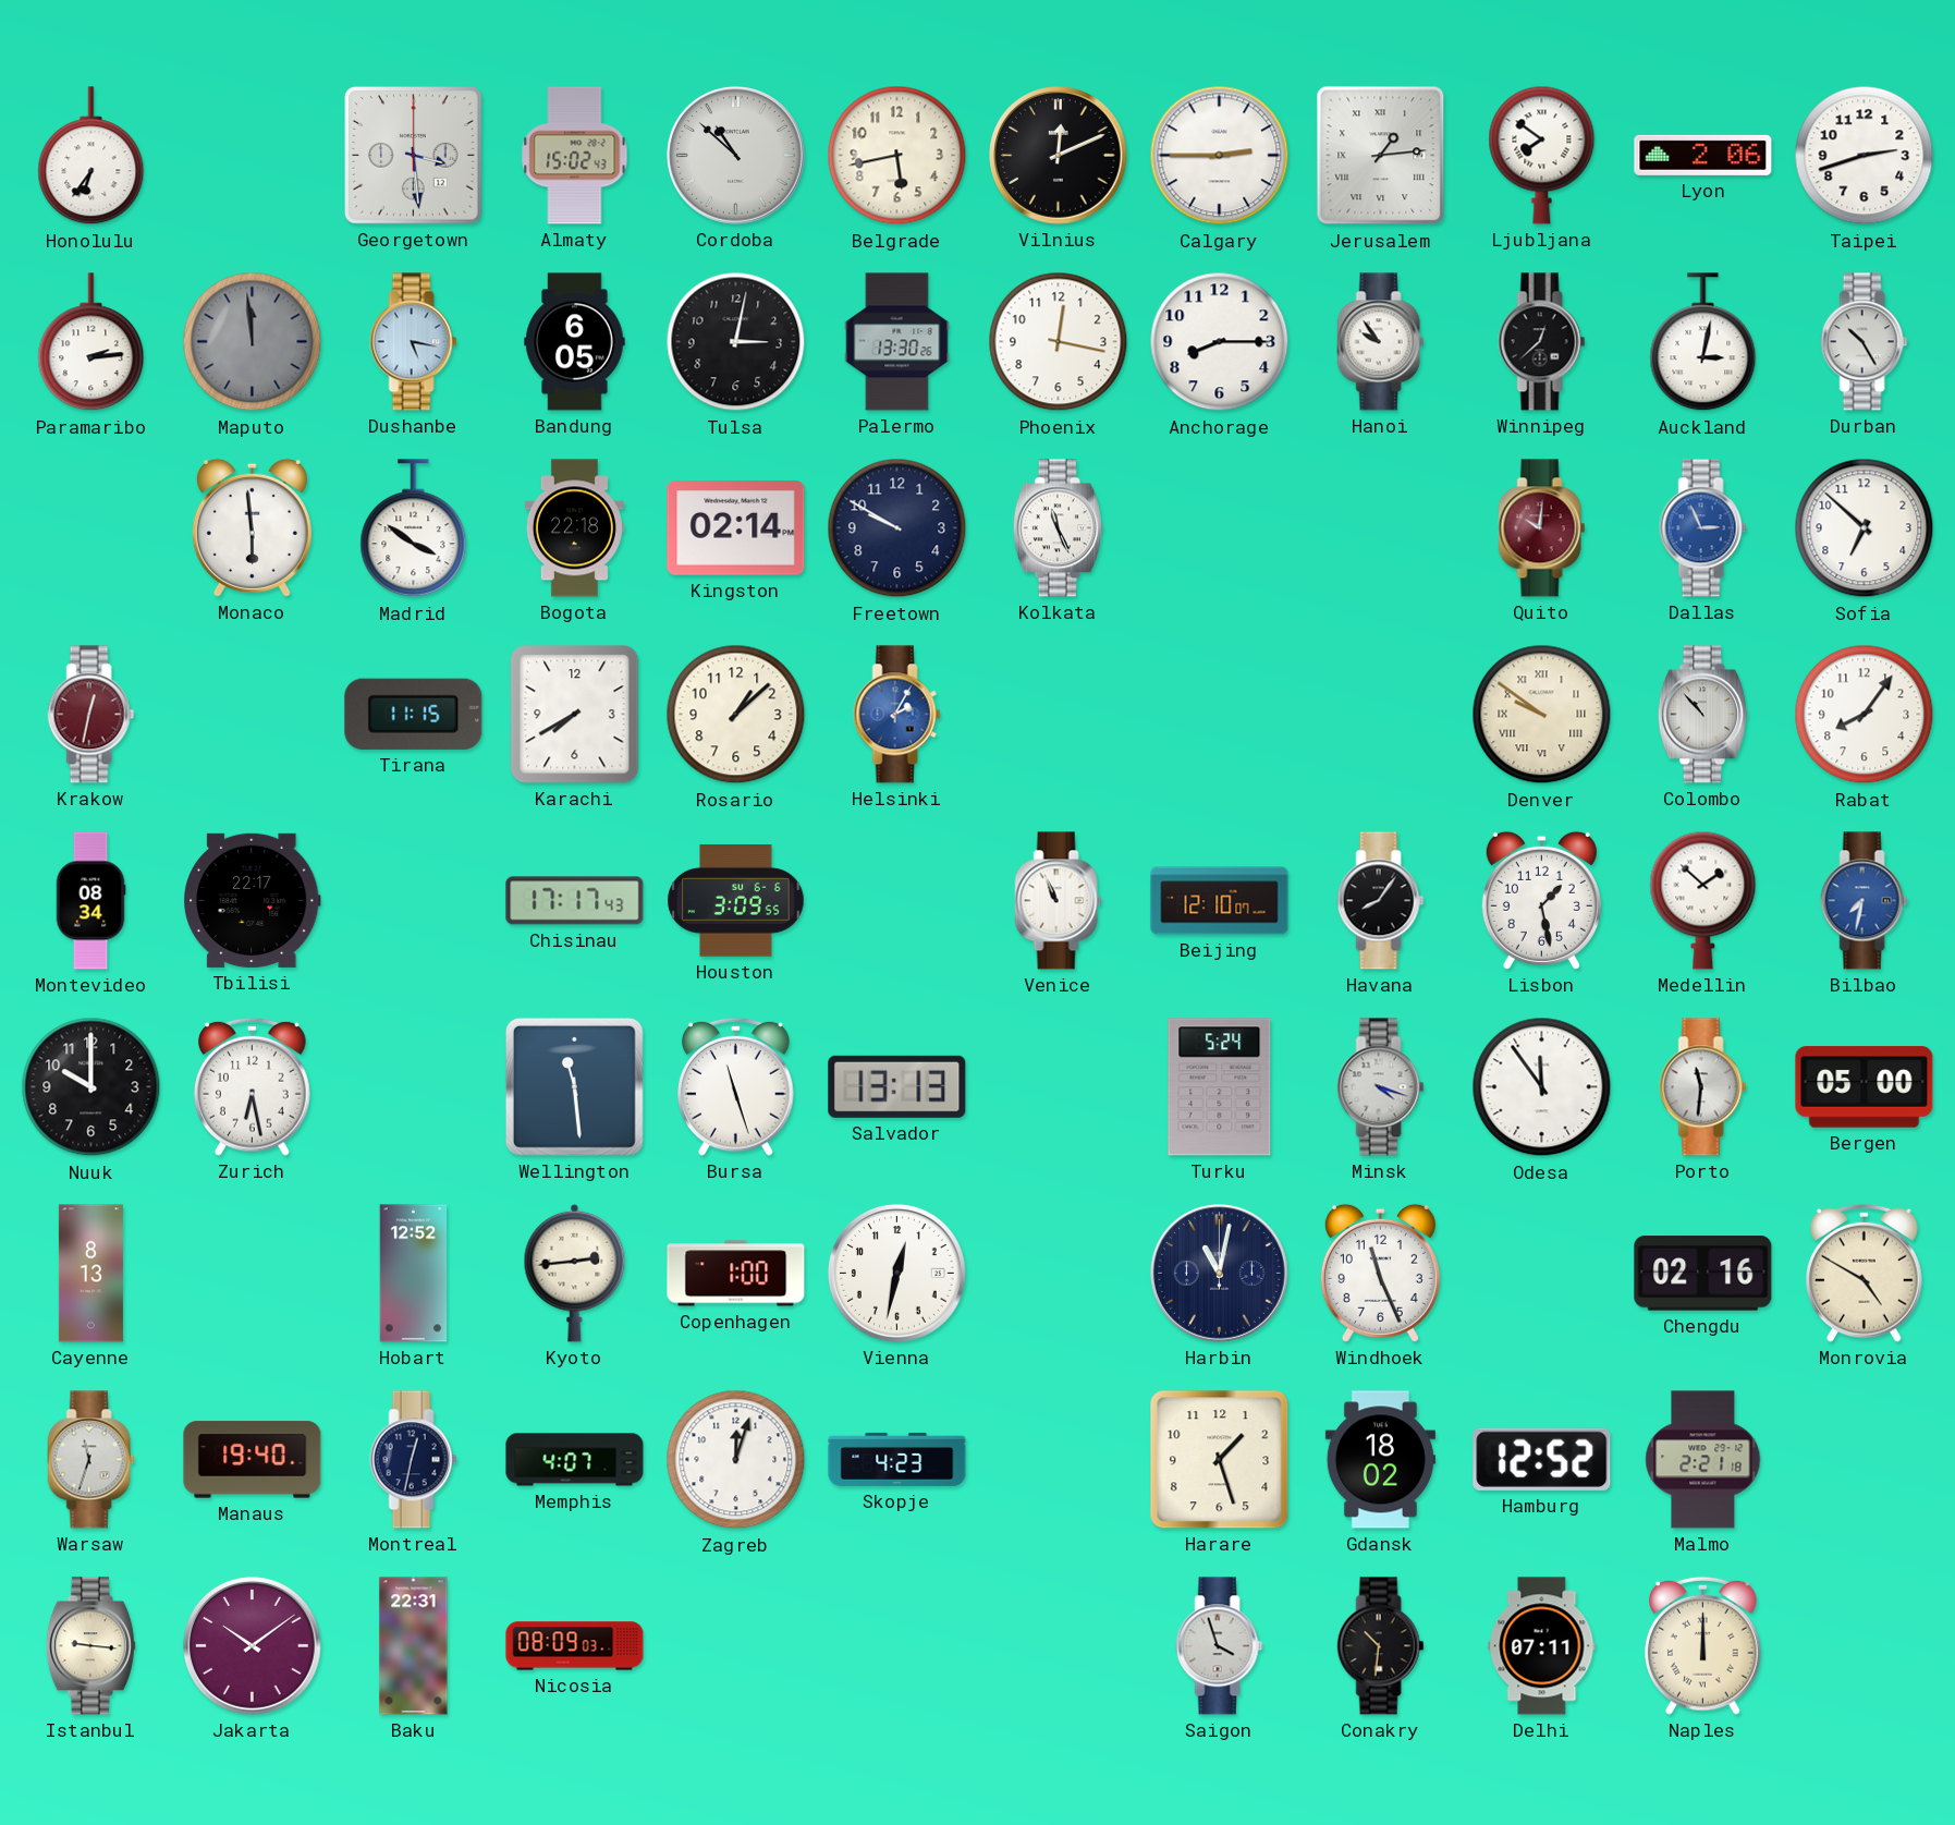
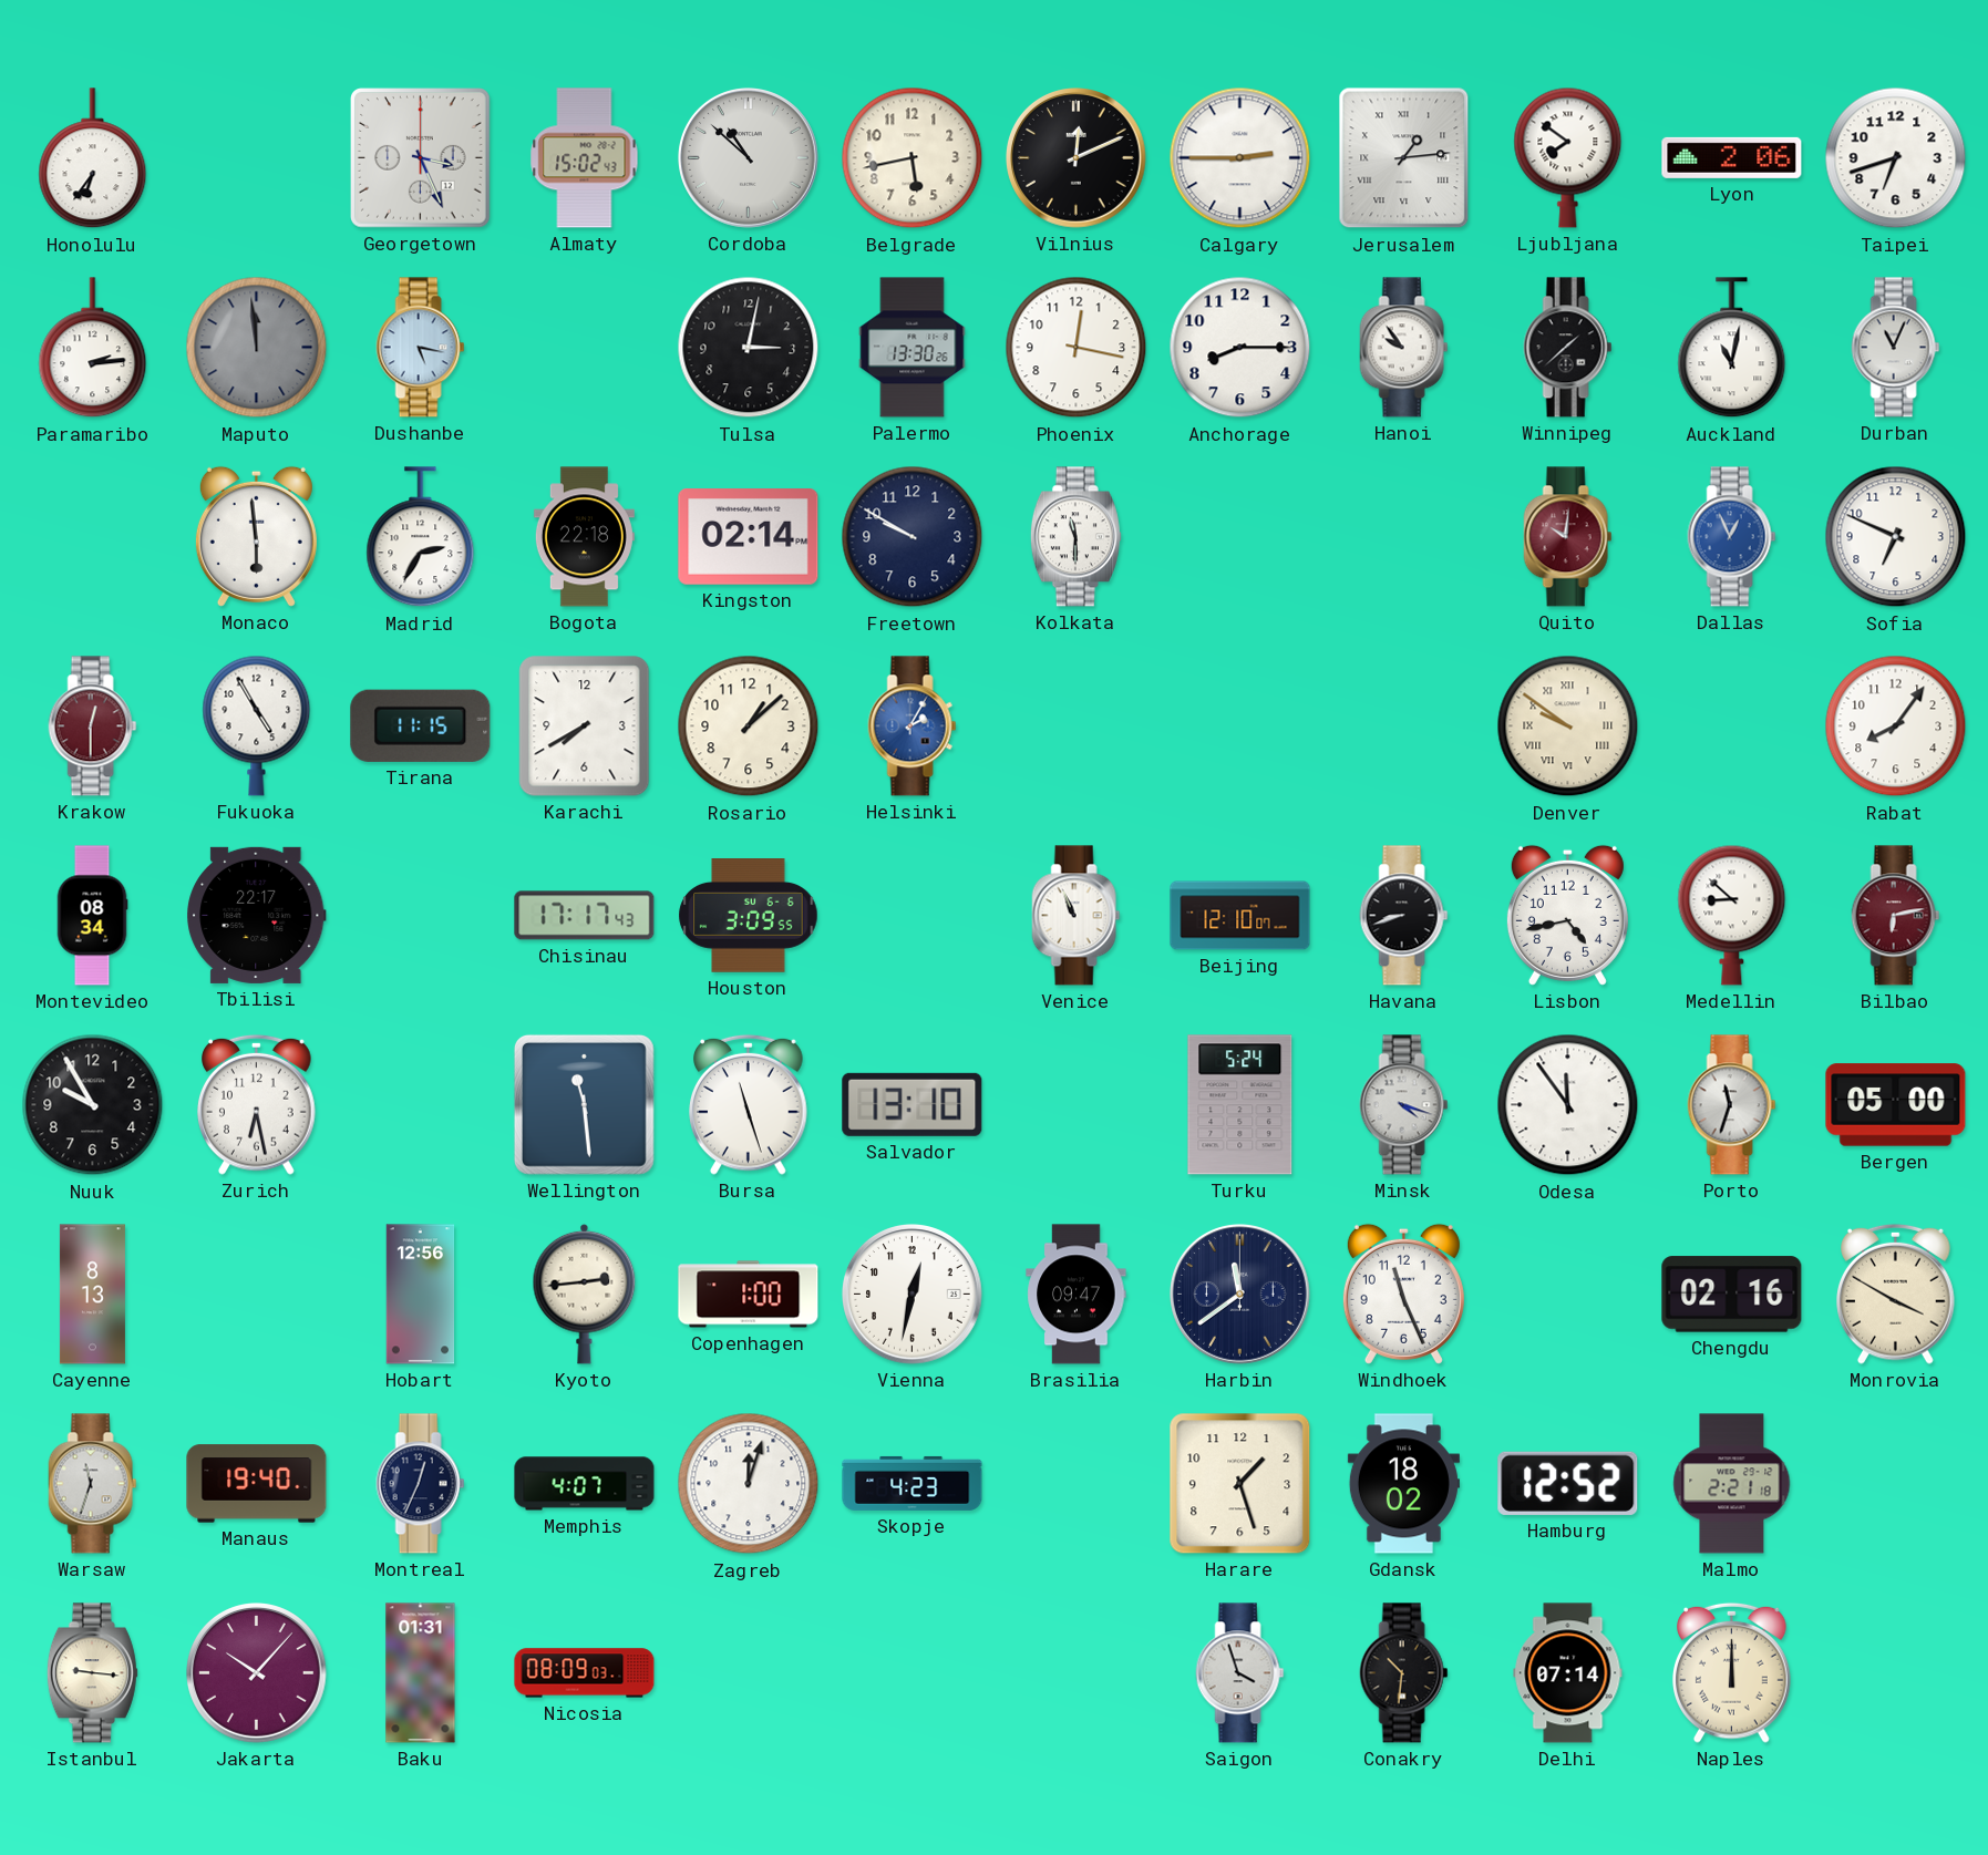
Georgetown: 3:29 -> 3:26 (421, 158)
Taipei: 2:42 -> 6:42 (1896, 158)
Bandung: 6:05 -> none (575, 342)
Winnipeg: 12:38 -> 1:38 (1568, 348)
Auckland: 3:02 -> 11:02 (1732, 348)
Durban: 10:25 -> 11:04 (1896, 348)
Madrid: 3:51 -> 2:35 (421, 537)
Kolkata: 11:26 -> 11:30 (1075, 537)
Dallas: 2:56 -> 12:56 (1732, 537)
Sofia: 6:52 -> 6:49 (1896, 537)
Krakow: 12:32 -> 12:30 (93, 726)
Fukuoka: none -> 4:55 (257, 725)
Colombo: 10:53 -> none (1702, 715)
Havana: 8:06 -> 8:42 (1404, 916)
Lisbon: 1:28 -> 4:43 (1567, 915)
Medellin: 1:52 -> 8:52 (1732, 915)
Bilbao: 7:32 -> 6:13 (1896, 916)
Bilbao dial: blue -> burgundy (1896, 916)
Nuuk: 10:00 -> 9:55 (93, 1105)
Salvador: 13:13 -> 13:10 (913, 1104)
Porto: 11:31 -> 11:33 (1732, 1105)
Hobart: 12:52 -> 12:56 (421, 1295)
Brasilia: none -> 09:47 (1077, 1295)
Harbin: 11:02 -> 11:39 (1240, 1295)
Monrovia: 4:50 -> 3:50 (1896, 1294)
Montreal: 12:32 -> 12:34 (421, 1484)
Jakarta: 10:09 -> 10:07 (257, 1673)
Baku: 22:31 -> 01:31 (421, 1673)
Delhi: 07:11 -> 07:14 (1568, 1673)
